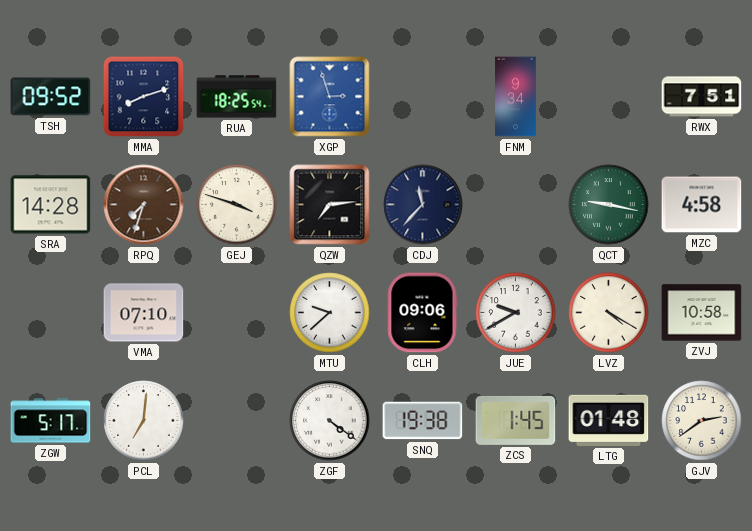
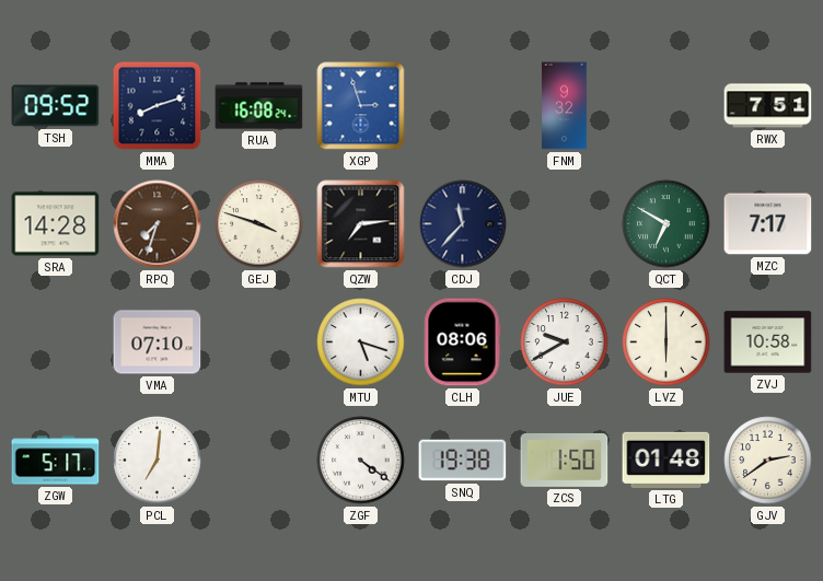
RUA: 18:25 -> 16:08 (259, 106)
FNM: 9:34 -> 9:32 (565, 106)
QCT: 9:17 -> 6:50 (666, 224)
MZC: 4:58 -> 7:17 (768, 224)
MTU: 9:38 -> 5:18 (361, 342)
CLH: 09:06 -> 08:06 (462, 342)
LVZ: 4:20 -> 6:00 (666, 342)
ZCS: 1:45 -> 1:50 (565, 460)
